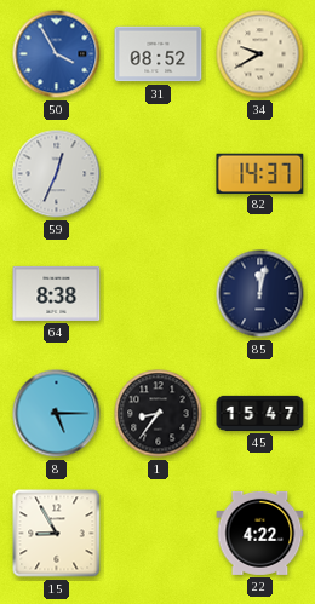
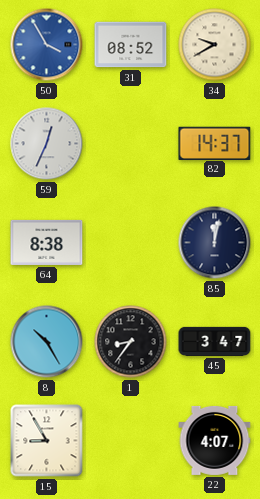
8: 5:15 -> 10:25 (47, 342)
45: 15:47 -> 3:47 (215, 341)
22: 4:22 -> 4:07 (215, 440)
